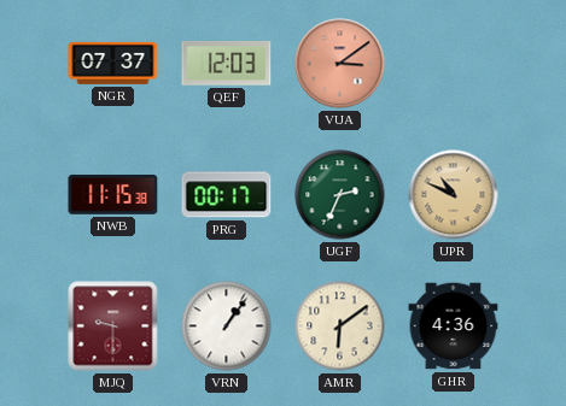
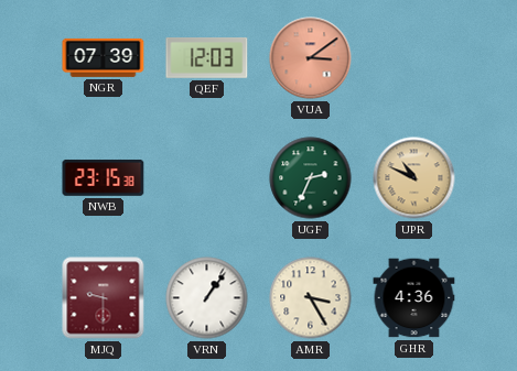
NGR: 07:37 -> 07:39 (104, 57)
NWB: 11:15 -> 23:15 (104, 177)
PRG: 00:17 -> none (227, 195)
AMR: 6:09 -> 3:25 (311, 298)
